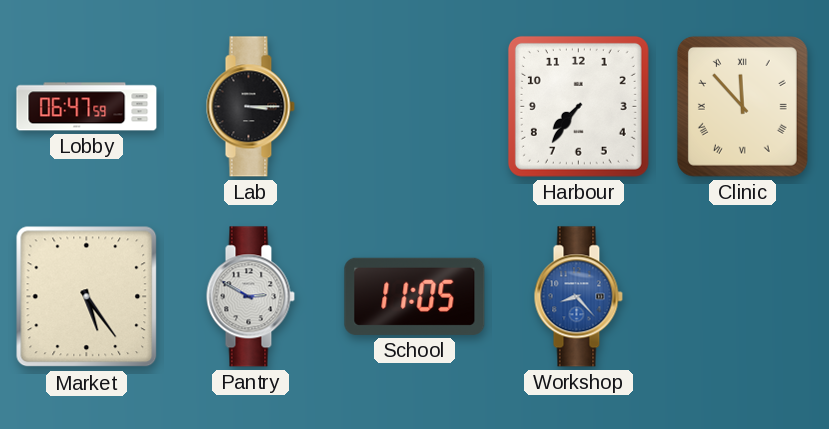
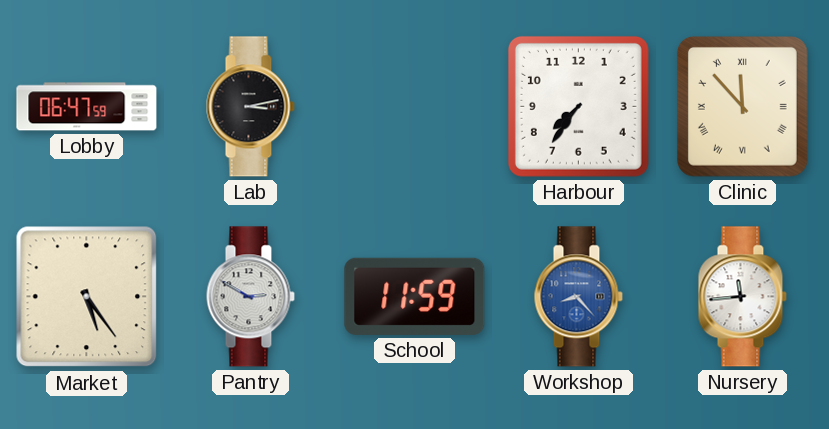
Lab: 3:15 -> 3:13 (250, 107)
School: 11:05 -> 11:59 (415, 296)
Nursery: none -> 11:44 (742, 297)
